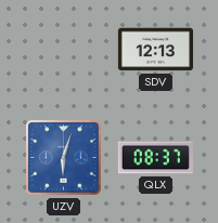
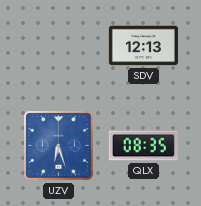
UZV: 6:03 -> 6:27 (59, 146)
QLX: 08:37 -> 08:35 (143, 146)
